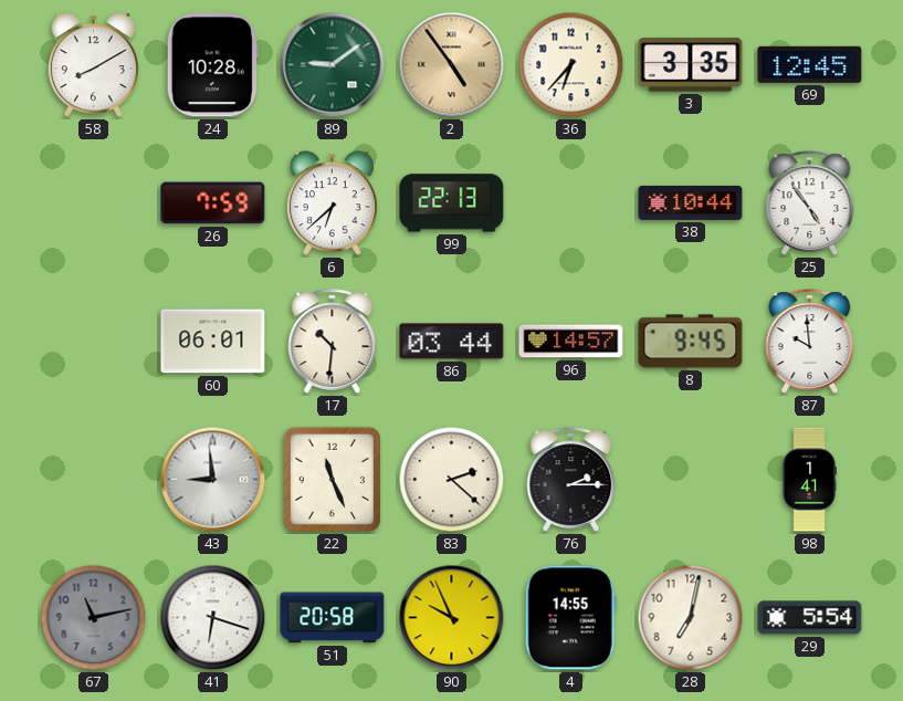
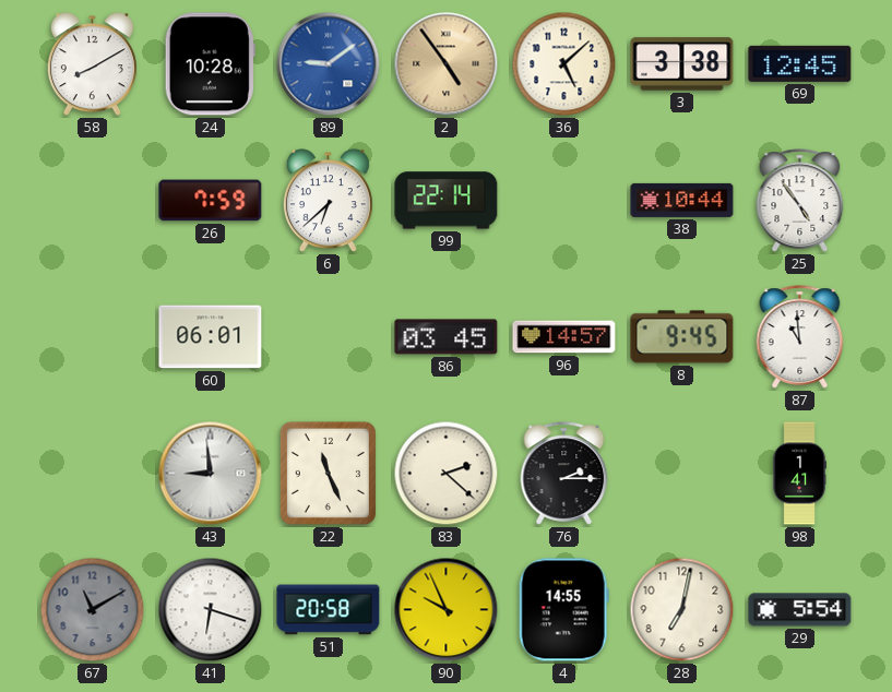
89 dial: green -> blue (329, 64)
36: 6:37 -> 5:08 (564, 64)
3: 3:35 -> 3:38 (682, 64)
99: 22:13 -> 22:14 (447, 201)
17: 10:31 -> none (333, 342)
86: 03:44 -> 03:45 (447, 337)
87: 9:59 -> 10:59 (800, 337)
67: 11:13 -> 11:10 (93, 610)
